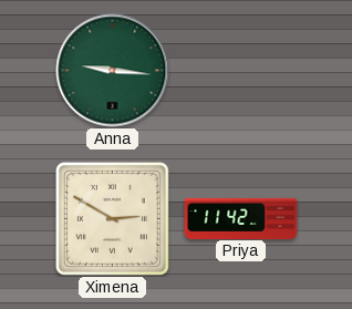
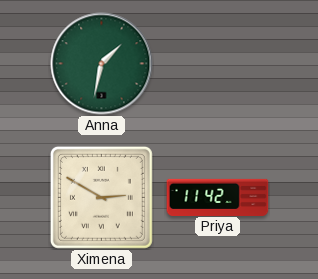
Anna: 9:16 -> 1:32 (102, 64)
